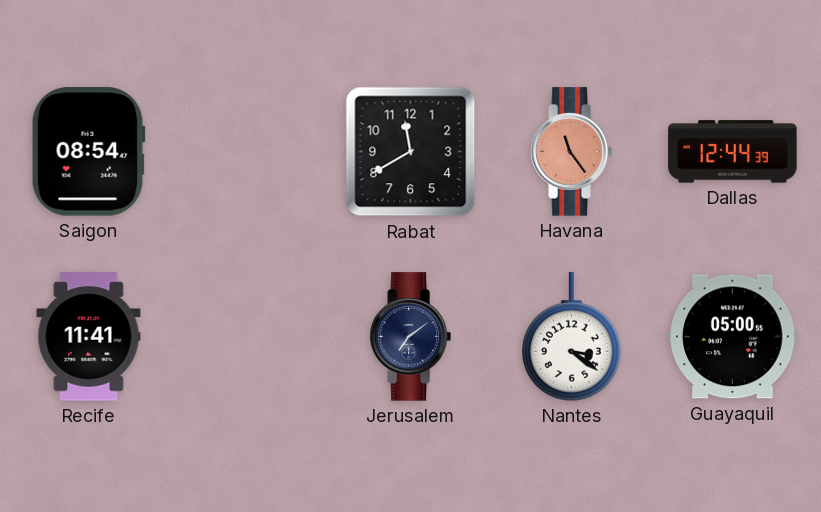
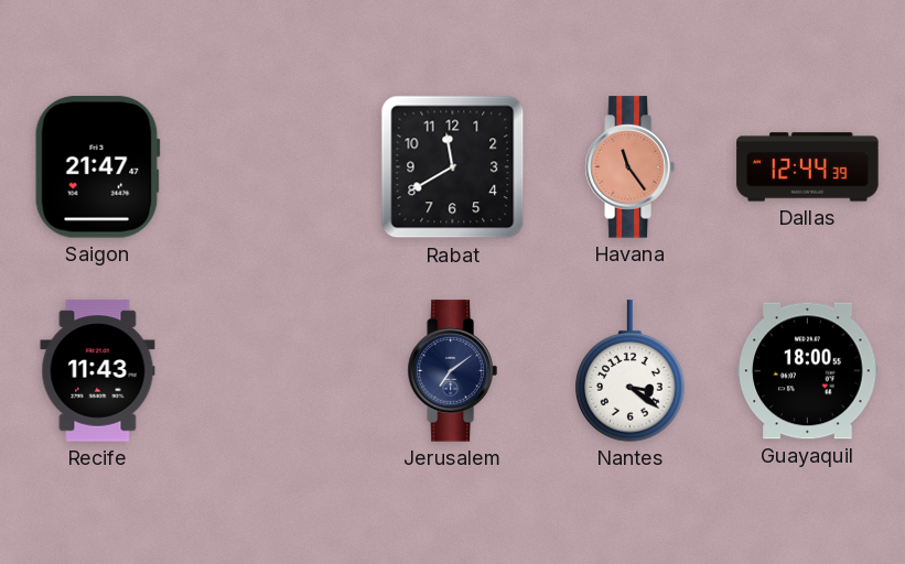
Saigon: 08:54 -> 21:47 (97, 167)
Recife: 11:41 -> 11:43 (98, 371)
Guayaquil: 05:00 -> 18:00 (808, 371)
